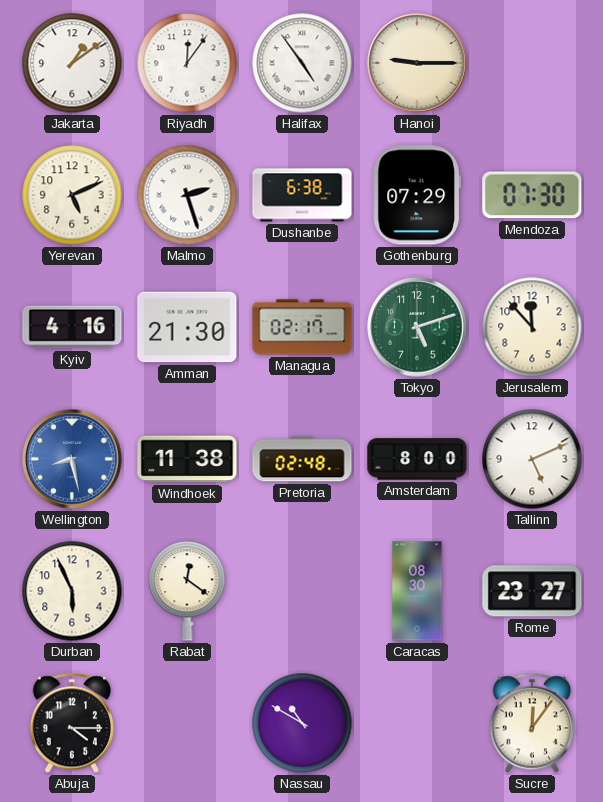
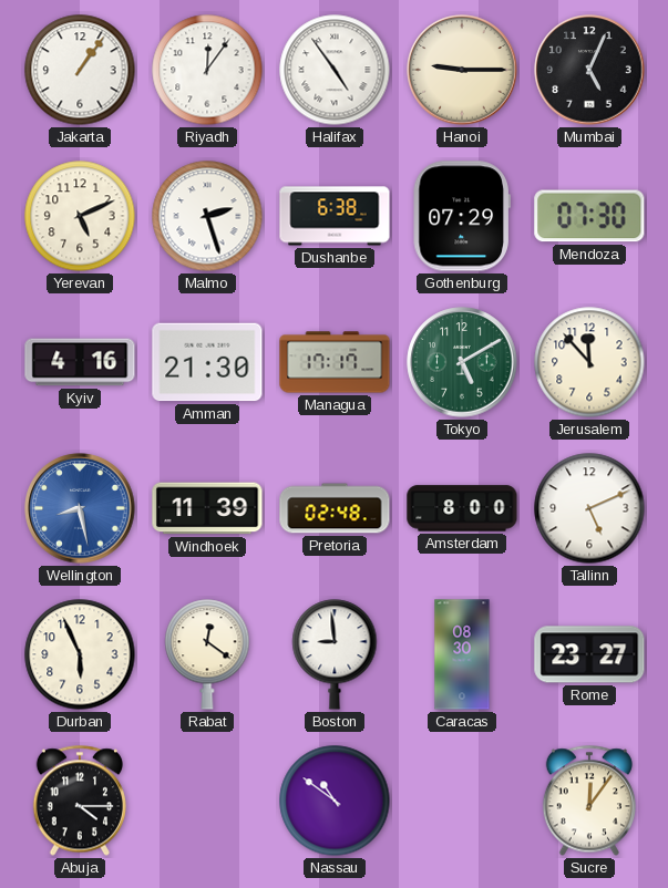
Jakarta: 1:09 -> 1:06 (80, 70)
Mumbai: none -> 5:04 (589, 70)
Managua: 02:17 -> 17:17 (335, 362)
Tokyo: 5:12 -> 5:10 (462, 362)
Windhoek: 11:38 -> 11:39 (207, 508)
Boston: none -> 8:59 (335, 654)
Nassau: 10:50 -> 10:51 (335, 801)
